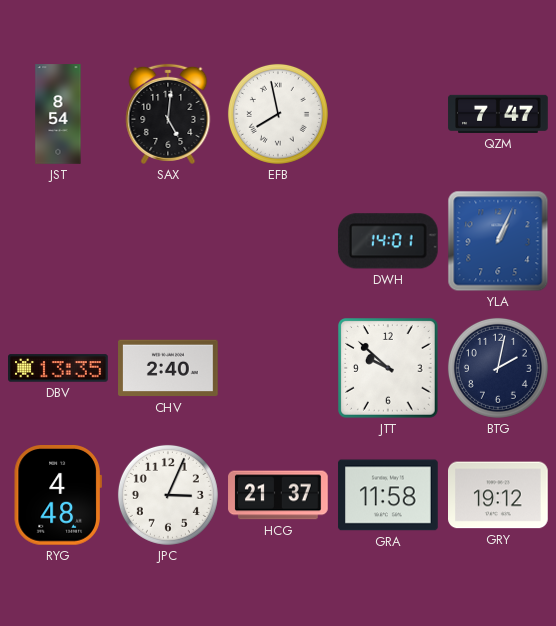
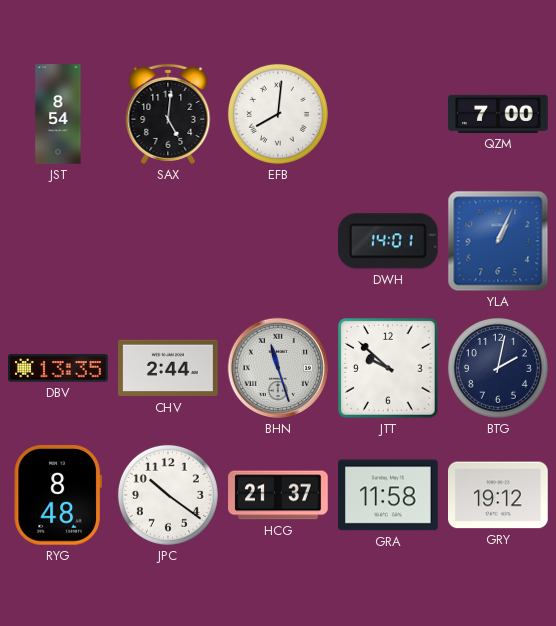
EFB: 7:58 -> 8:01 (278, 114)
QZM: 7:47 -> 7:00 (498, 114)
CHV: 2:40 -> 2:44 (168, 368)
BHN: none -> 11:27 (278, 368)
RYG: 4:48 -> 8:48 (58, 496)
JPC: 3:04 -> 10:21 (168, 495)
